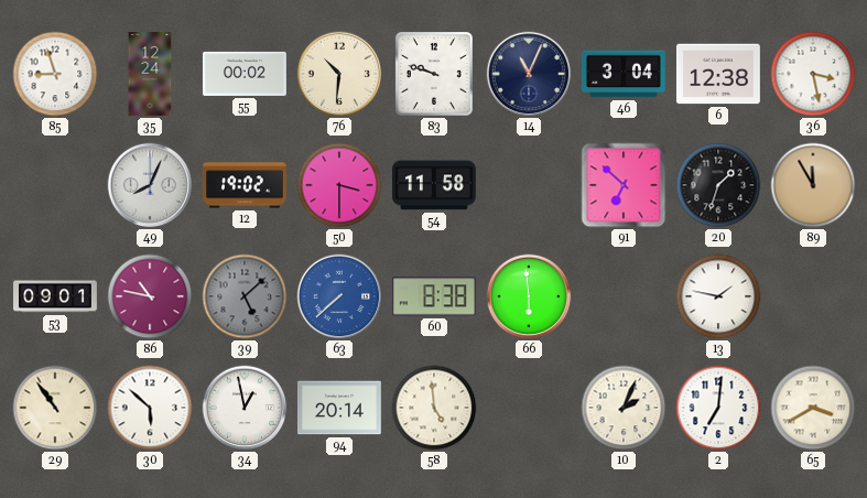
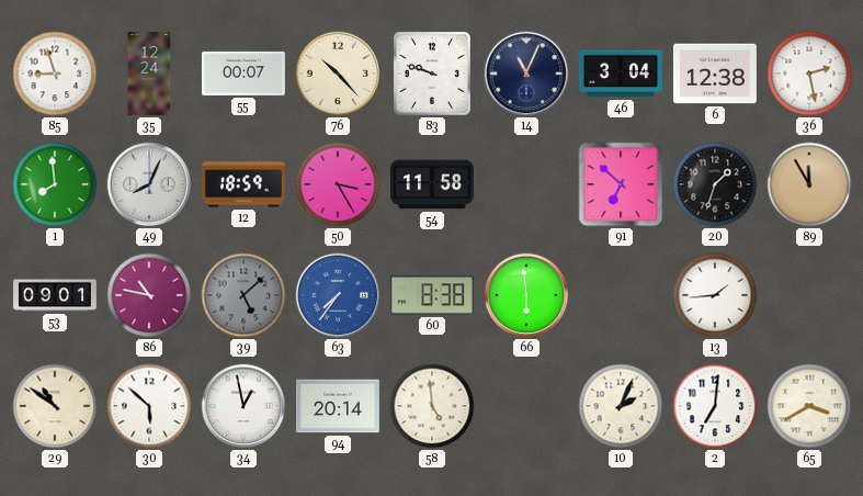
55: 00:02 -> 00:07 (243, 74)
76: 10:31 -> 10:23 (338, 74)
36: 3:28 -> 2:28 (809, 74)
1: none -> 7:59 (55, 184)
12: 19:02 -> 18:59 (245, 184)
50: 3:30 -> 3:25 (338, 184)
63: 7:38 -> 7:36 (338, 295)
13: 1:47 -> 1:44 (715, 295)
29: 10:54 -> 10:51 (55, 406)
